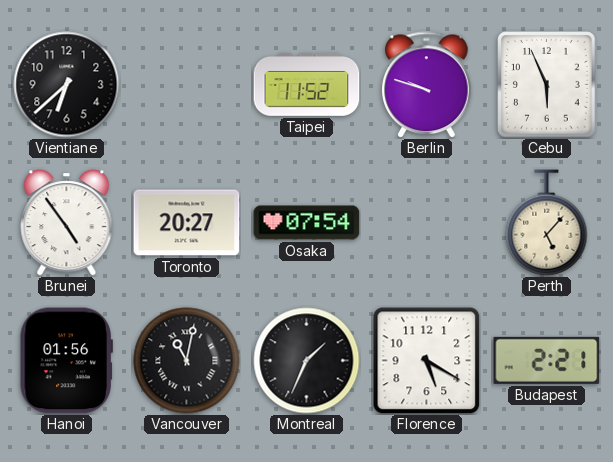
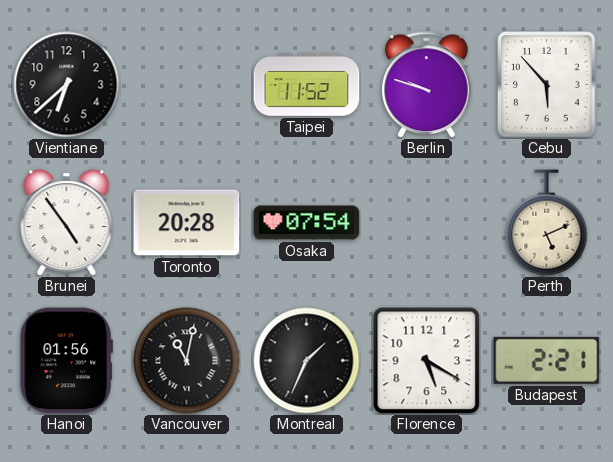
Cebu: 5:56 -> 5:53 (547, 85)
Toronto: 20:27 -> 20:28 (187, 223)
Perth: 5:07 -> 5:11 (547, 223)
